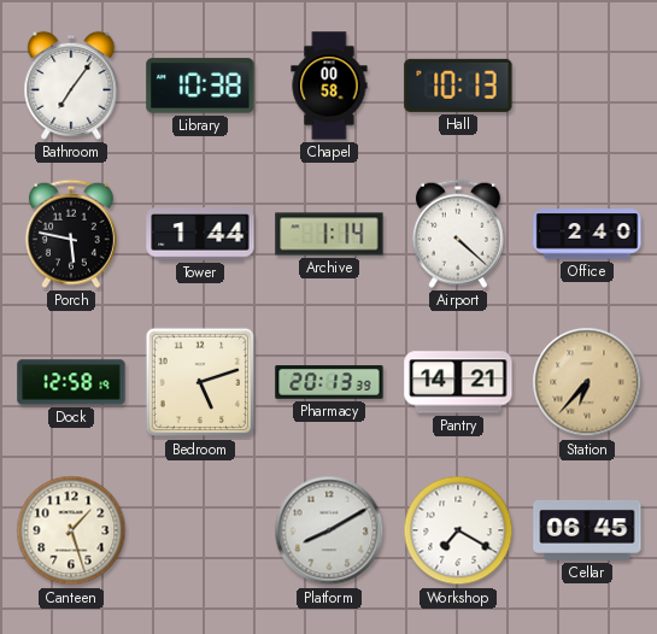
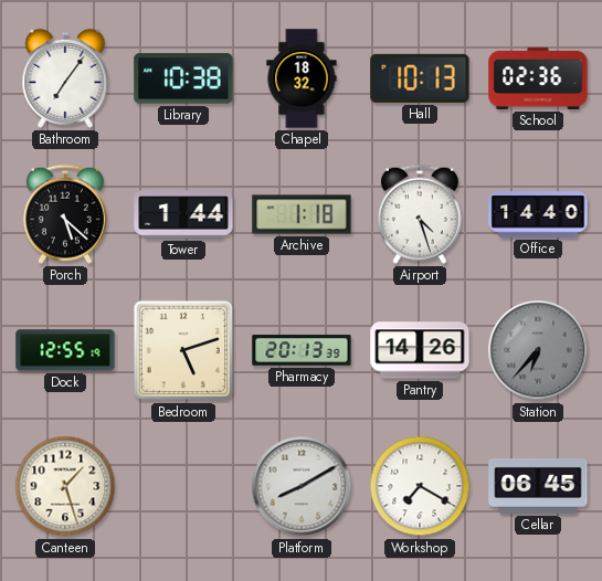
Chapel: 00:58 -> 18:32 (302, 78)
School: none -> 02:36 (538, 78)
Porch: 5:47 -> 5:22 (65, 214)
Archive: 1:14 -> 1:18 (302, 214)
Airport: 4:22 -> 4:27 (420, 214)
Office: 2:40 -> 14:40 (538, 214)
Dock: 12:58 -> 12:55 (65, 350)
Pantry: 14:21 -> 14:26 (420, 350)
Station dial: champagne -> grey (538, 350)
